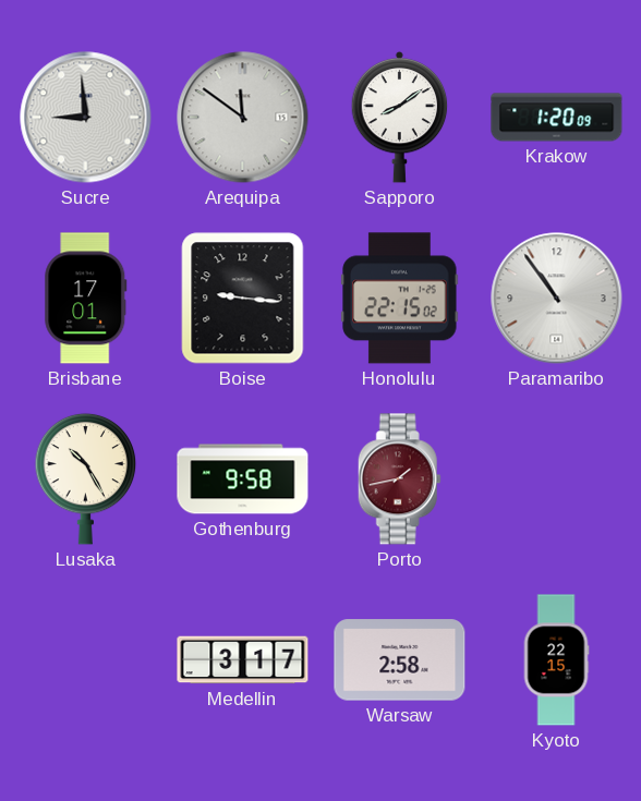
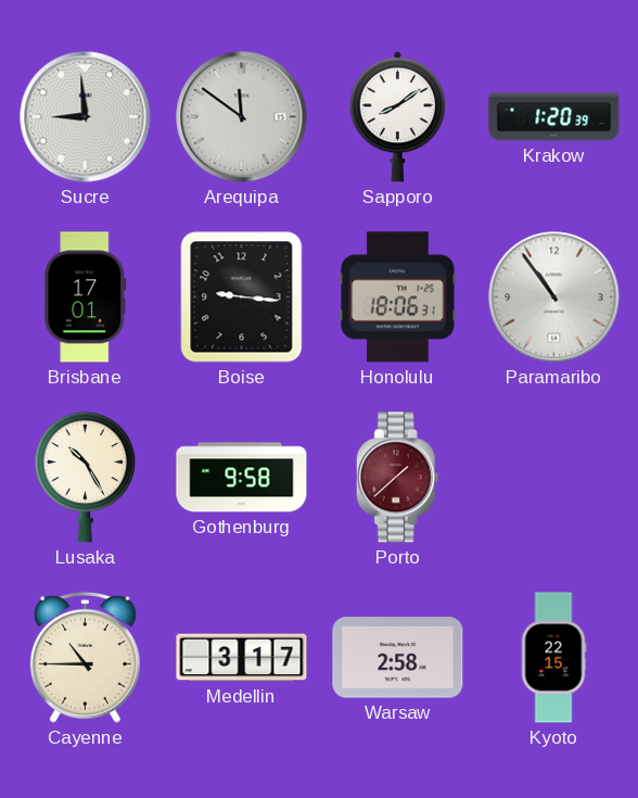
Krakow: 1:20:09 -> 1:20:39 (554, 117)
Honolulu: 22:15 -> 18:06 (398, 297)
Porto: 1:43 -> 1:38 (397, 478)
Cayenne: none -> 10:45 (85, 657)
